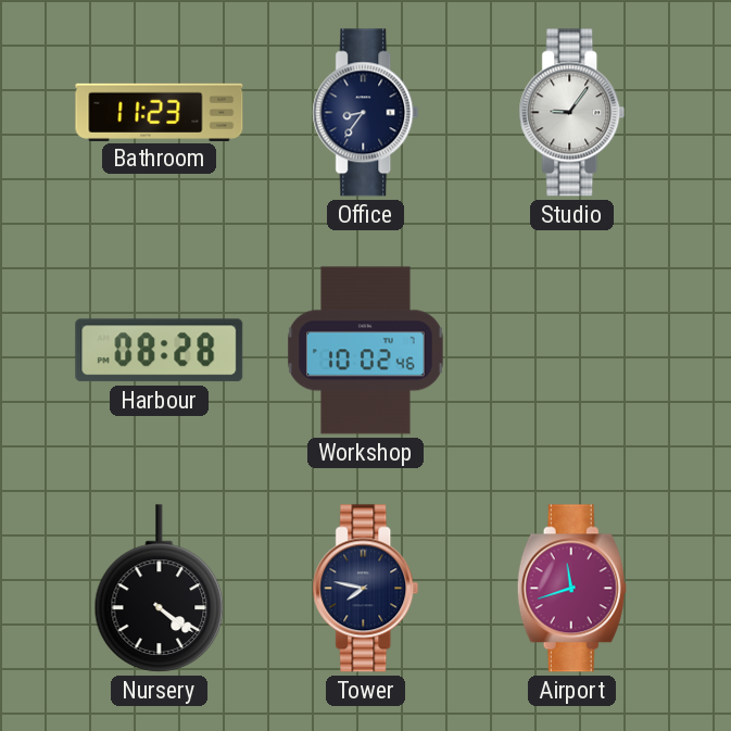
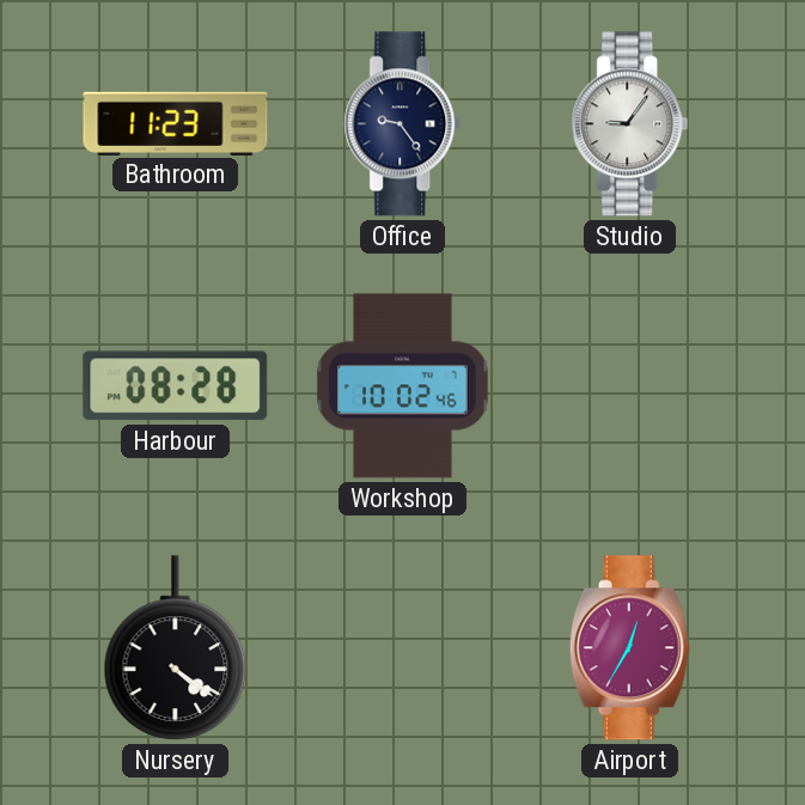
Office: 8:36 -> 9:24 (403, 124)
Tower: 7:47 -> none (366, 589)
Airport: 11:42 -> 12:35 (629, 648)
